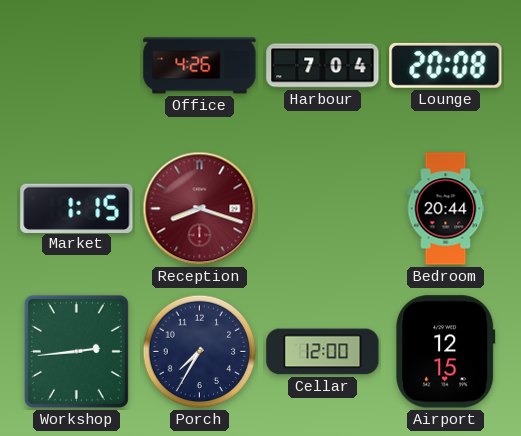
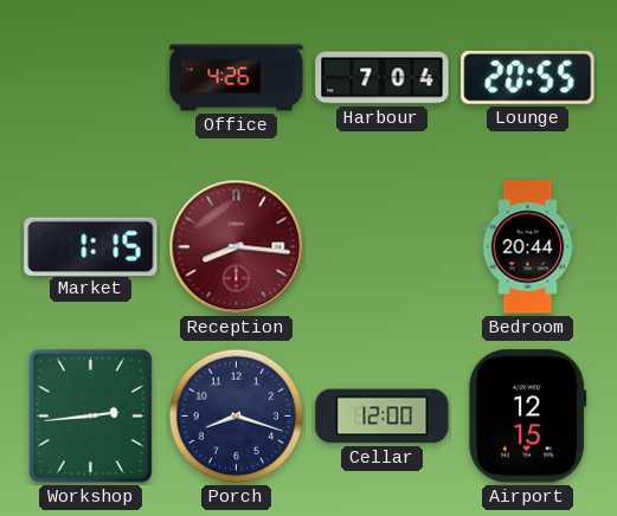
Lounge: 20:08 -> 20:55 (528, 77)
Reception: 8:18 -> 8:16 (237, 247)
Porch: 7:35 -> 8:18 (237, 417)
